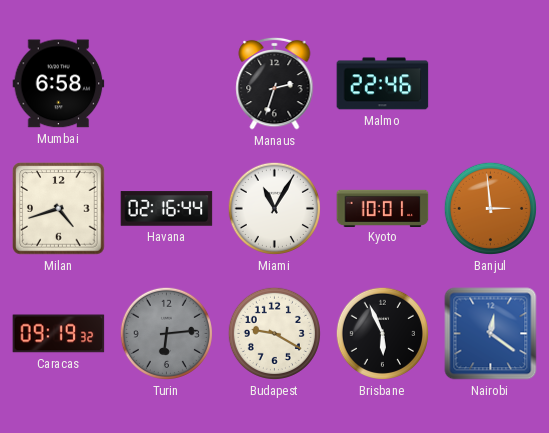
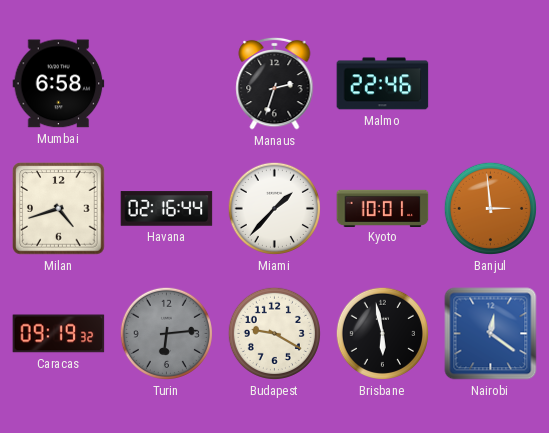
Miami: 11:05 -> 1:37 (274, 208)
Brisbane: 5:56 -> 5:58 (382, 333)
